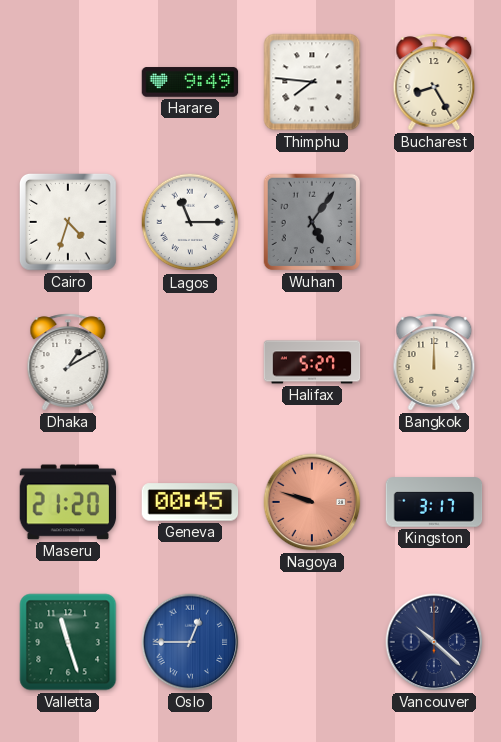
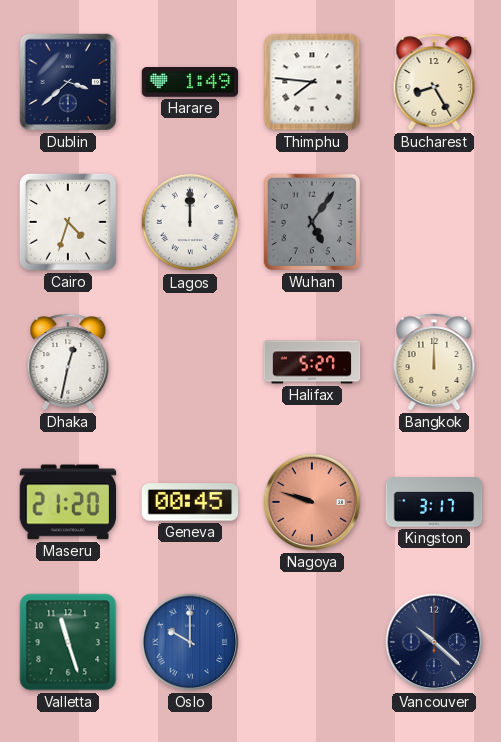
Dublin: none -> 3:38 (68, 82)
Harare: 9:49 -> 1:49 (190, 82)
Lagos: 11:15 -> 12:00 (190, 222)
Dhaka: 1:10 -> 12:32 (68, 362)
Oslo: 12:45 -> 10:00 (190, 642)
